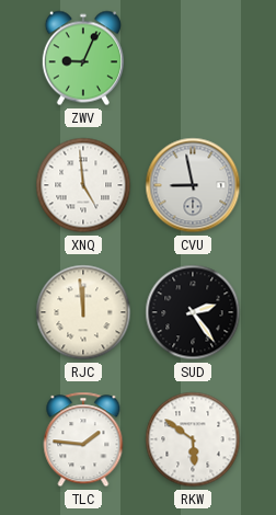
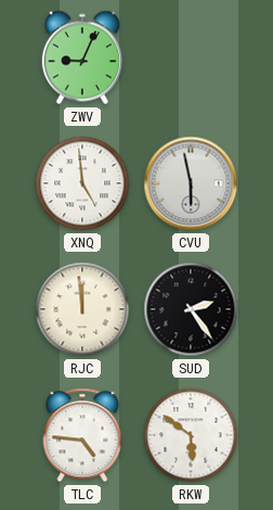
CVU: 8:58 -> 5:58 (191, 183)
TLC: 1:46 -> 4:46 (82, 435)
